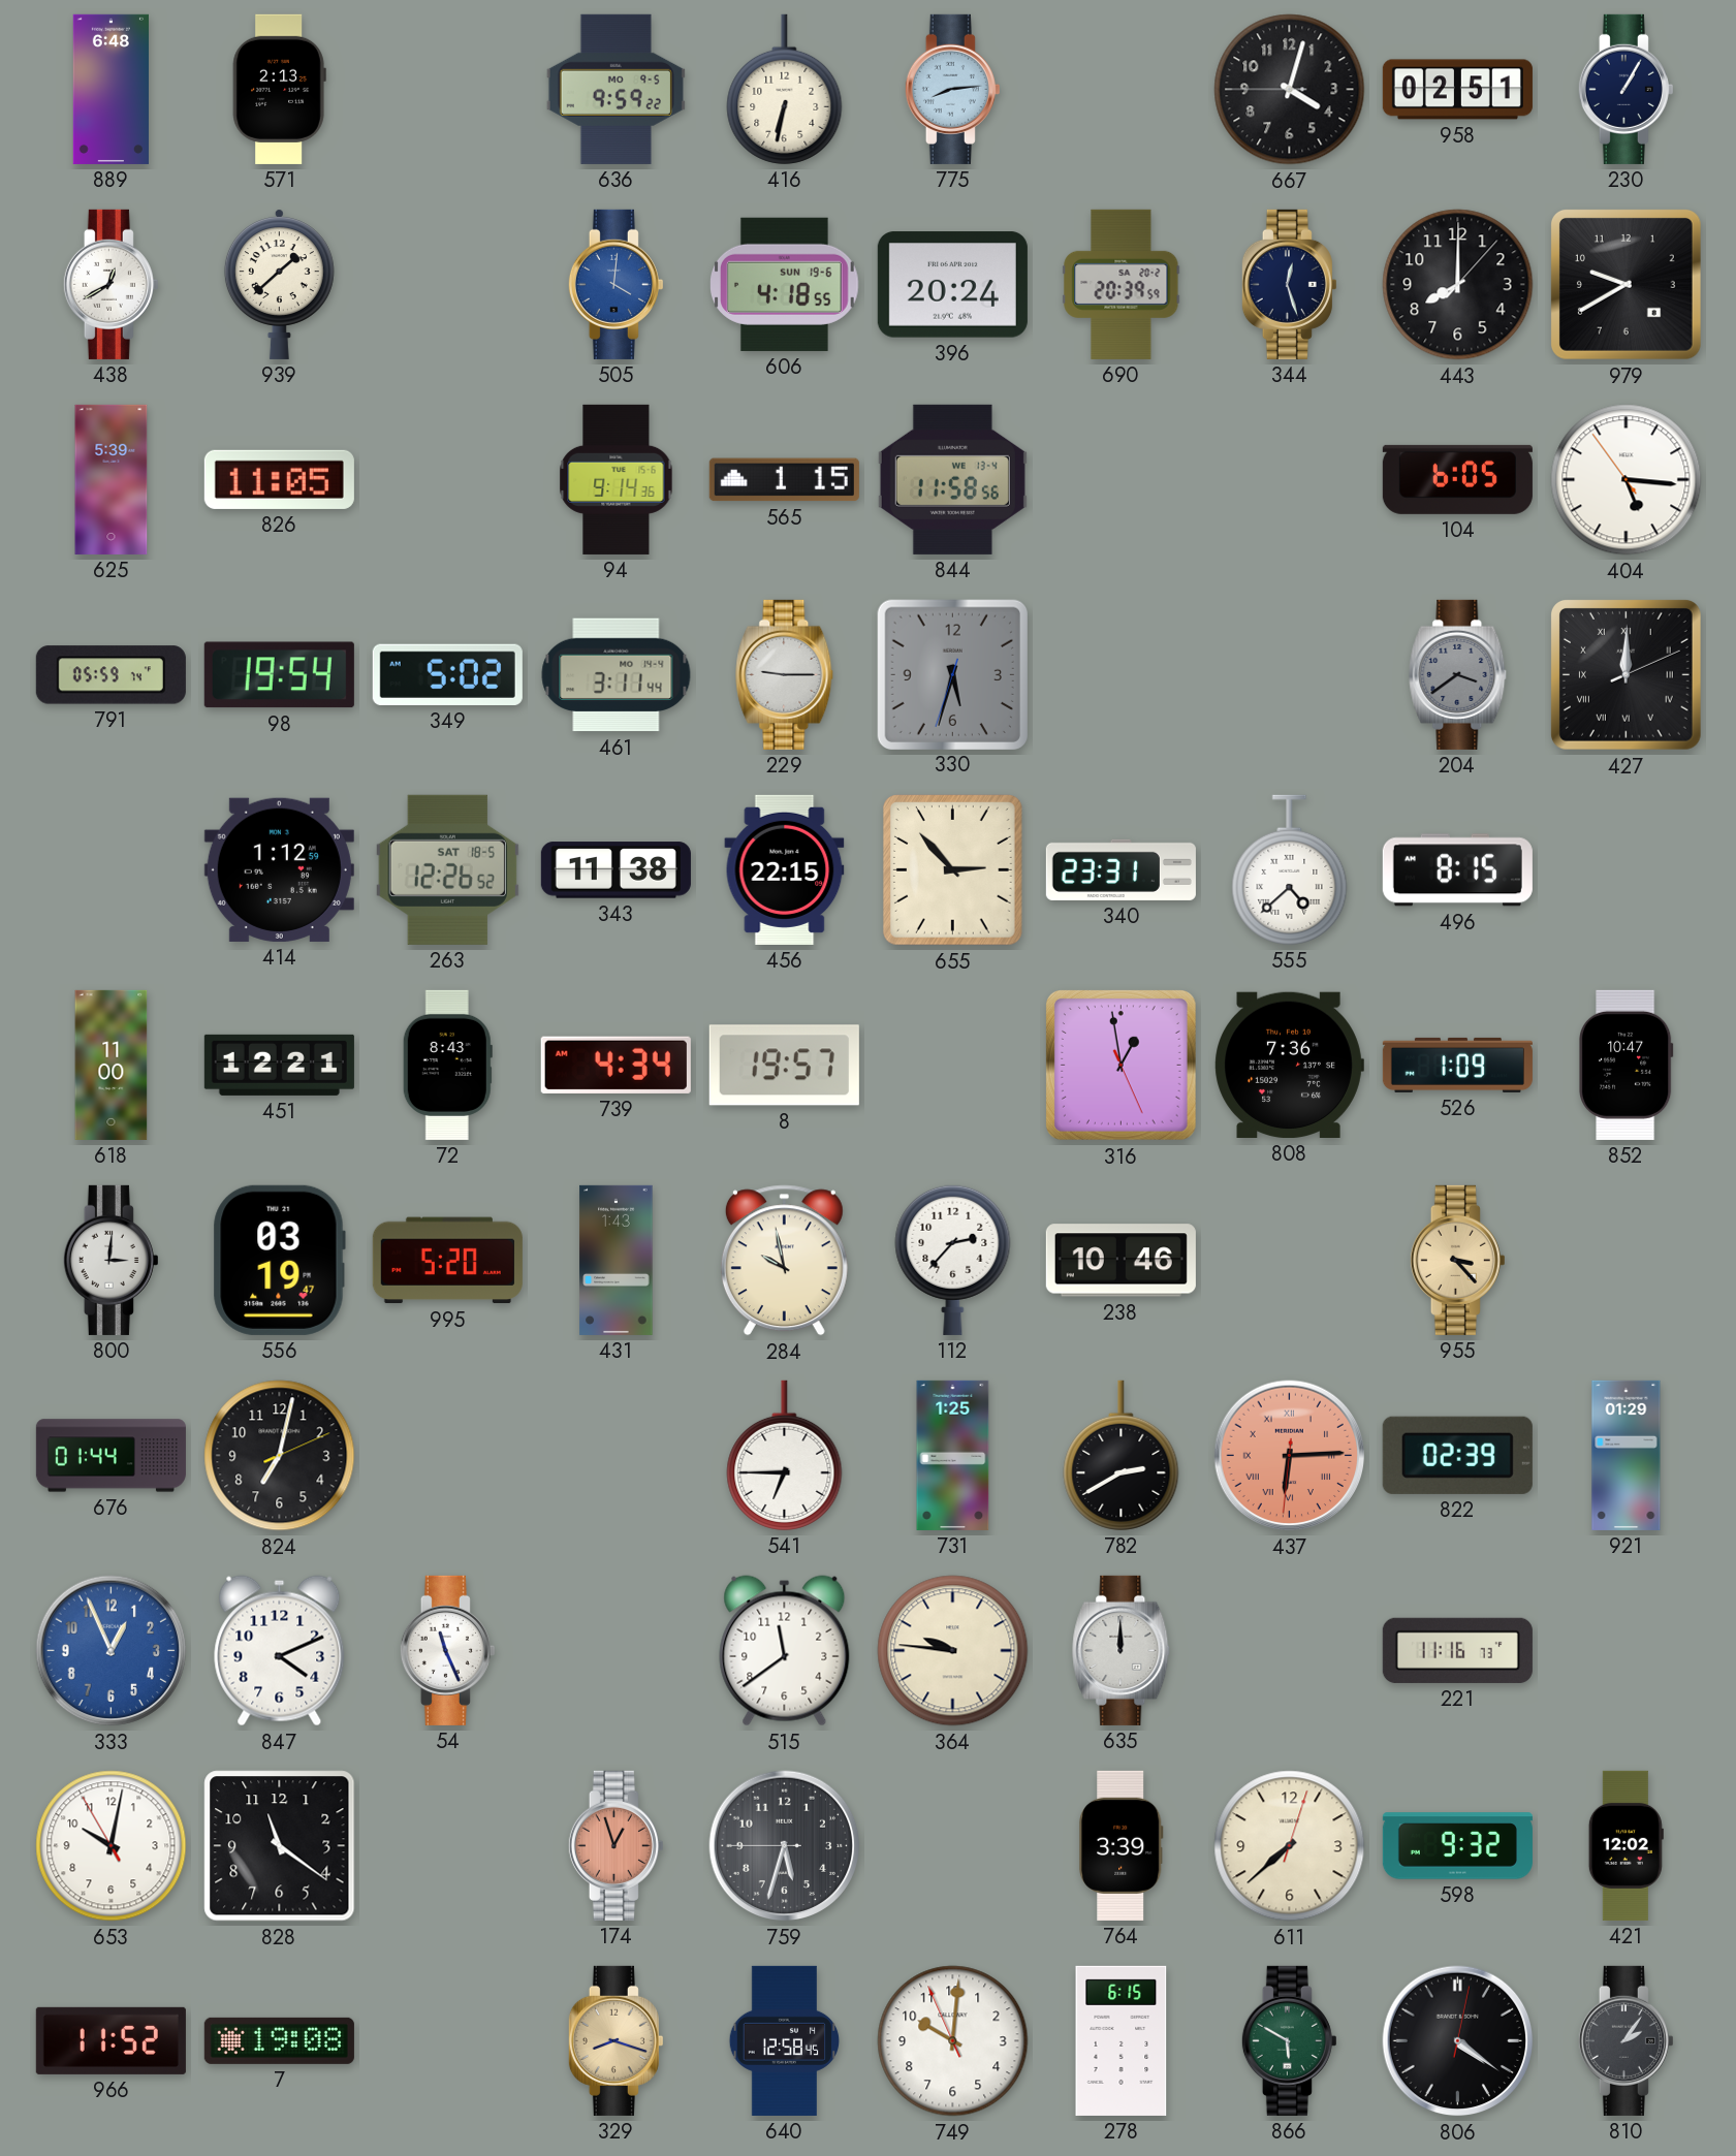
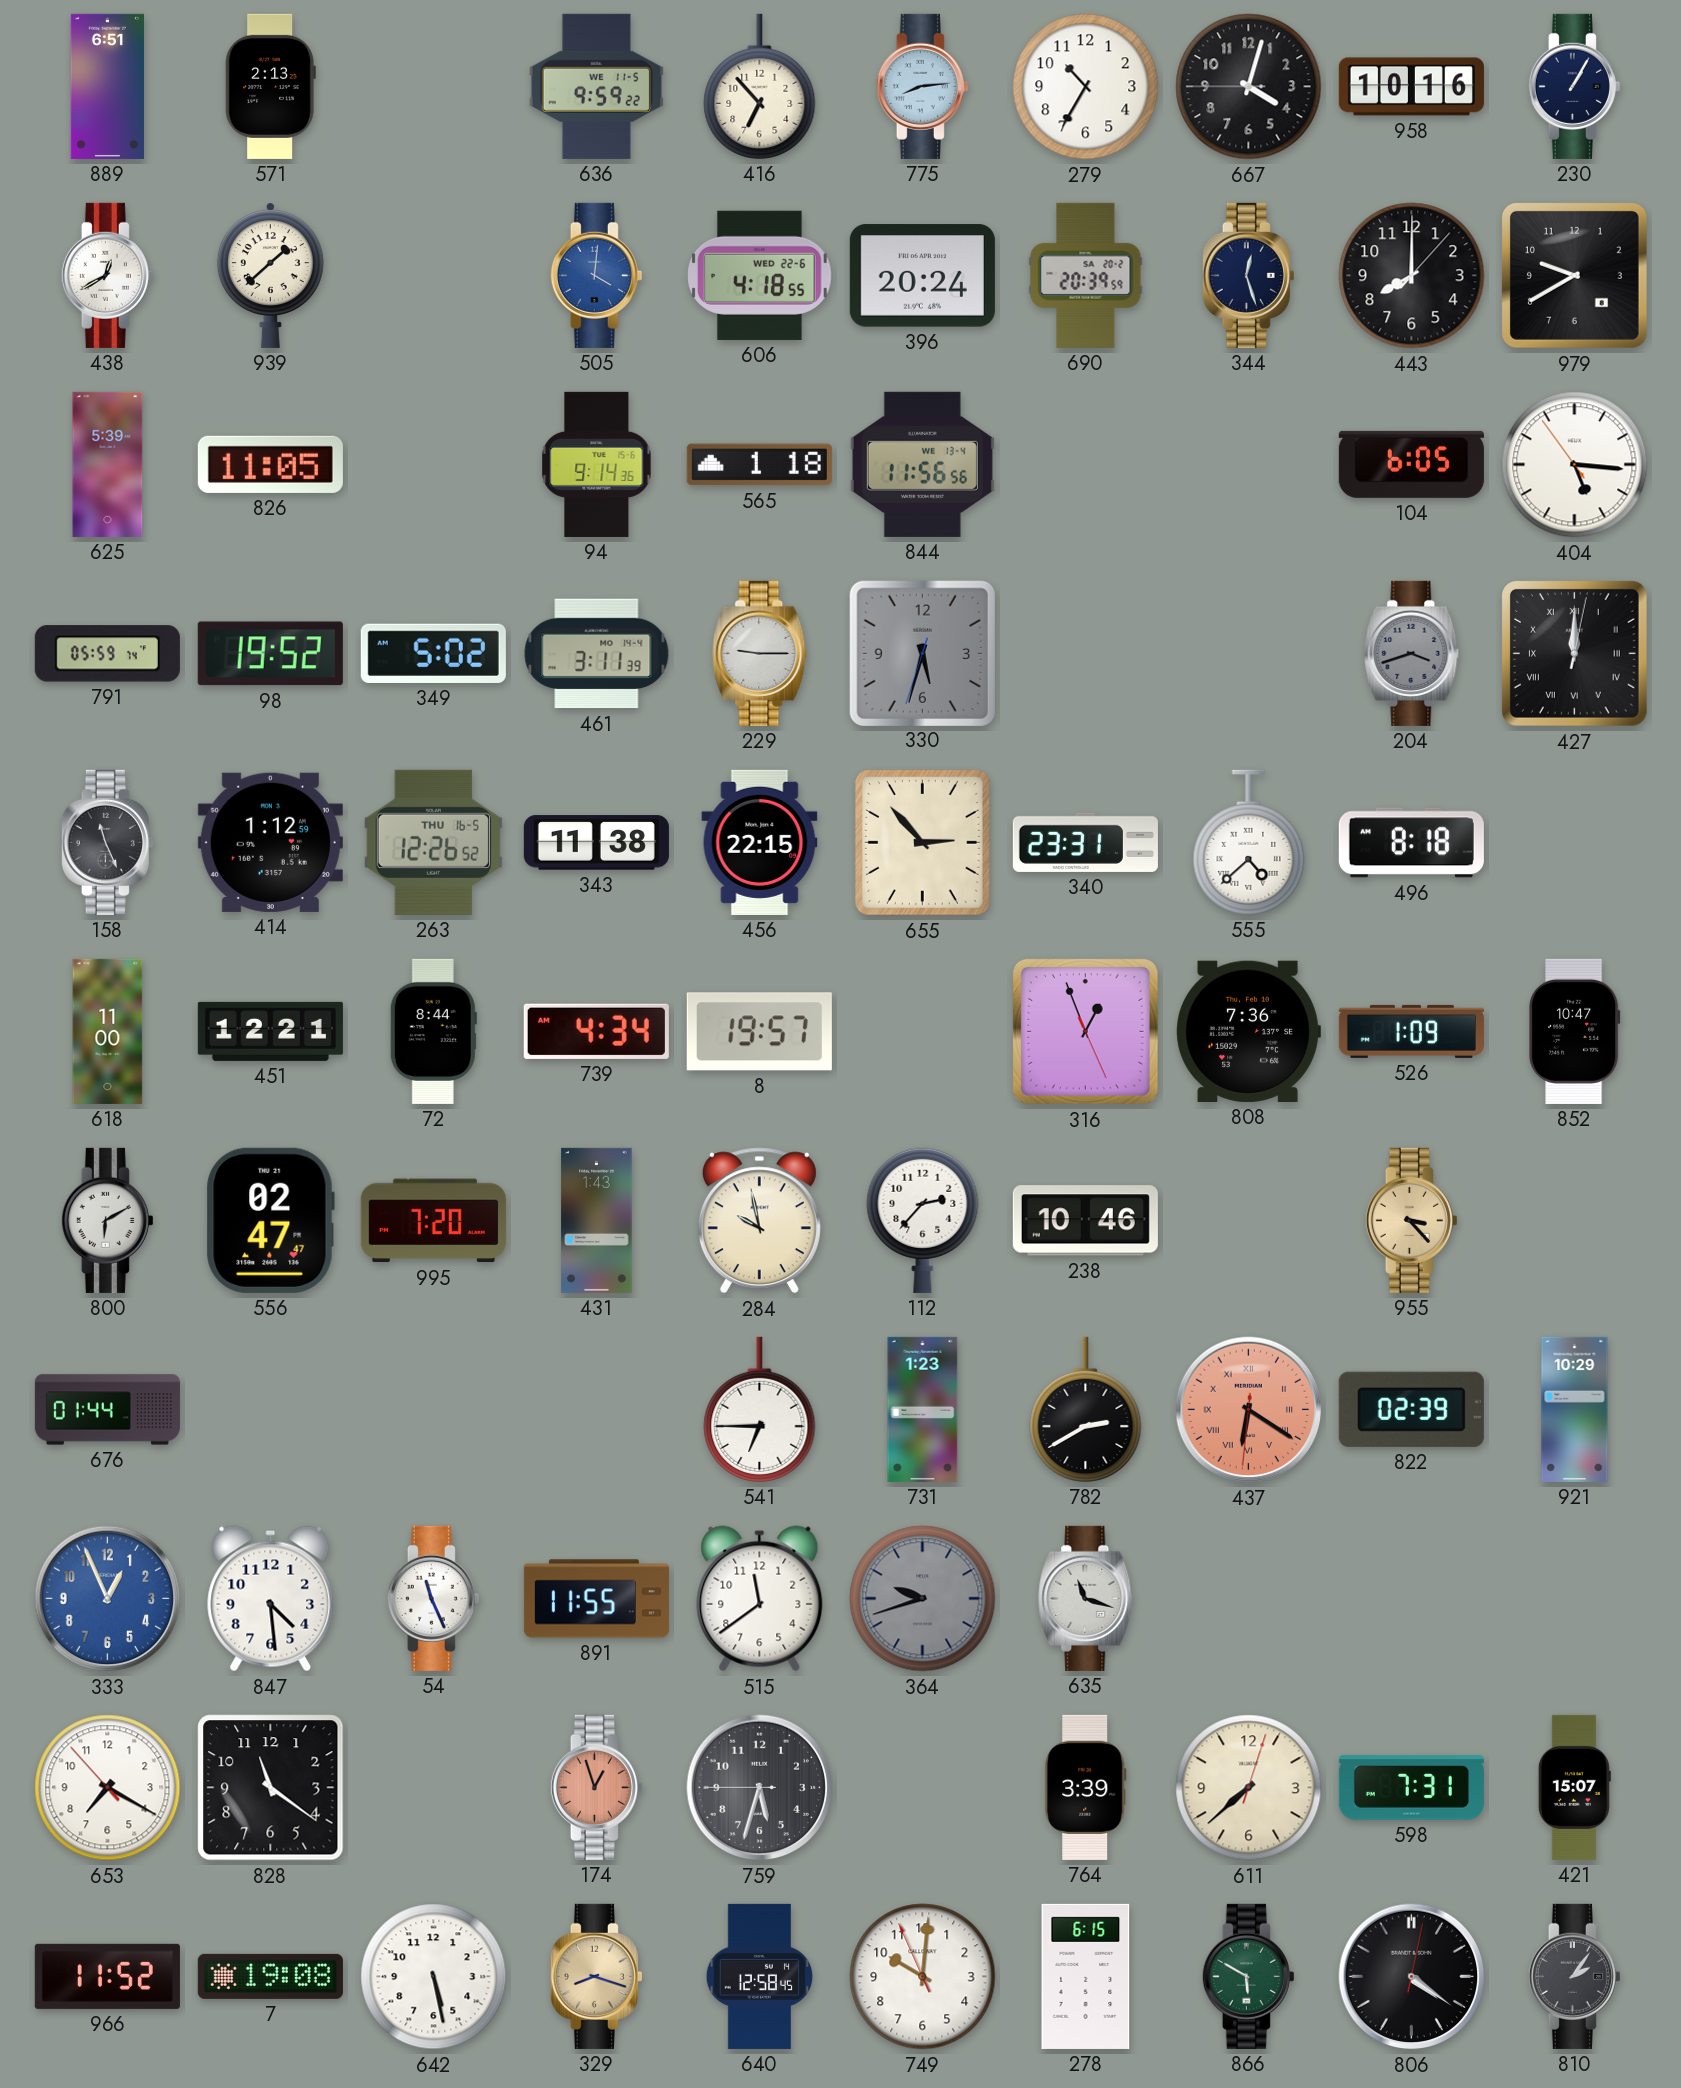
889: 6:48 -> 6:51 (107, 86)
636 date: MO 9-5 -> WE 11-5 (596, 86)
416: 6:32 -> 6:53 (760, 86)
279: none -> 10:35 (1086, 87)
958: 02:51 -> 10:16 (1411, 87)
606 date: SUN 19-6 -> WED 22-6 (760, 275)
565: 1:15 -> 1:18 (759, 465)
844: 11:58 -> 11:56 (922, 464)
98: 19:54 -> 19:52 (270, 654)
461: 3:11:44 -> 3:11:39 (597, 654)
204: 3:39 -> 3:42 (1412, 653)
427: 12:00:11 -> 12:00:02 (1574, 653)
158: none -> 11:26 (107, 842)
263 date: SAT 18-5 -> THU 16-5 (433, 842)
496: 8:15 -> 8:18 (1411, 843)
72: 8:43 -> 8:44 (433, 1031)
316: 12:58 -> 12:56 (1085, 1031)
800: 3:01 -> 6:10 (107, 1220)
556: 03:19 -> 02:47 (270, 1220)
995: 5:20 -> 7:20 (433, 1221)
824: 7:02 -> none (280, 1456)
731: 1:25 -> 1:23 (923, 1409)
437: 6:14 -> 6:20 (1249, 1410)
921: 01:29 -> 10:29 (1575, 1409)
847: 4:11 -> 4:29 (271, 1599)
891: none -> 11:55 (596, 1599)
364: 9:46 -> 9:42 (923, 1599)
364 dial: cream -> grey (923, 1599)
635: 12:00 -> 11:18 (1086, 1598)
221: 11:16 -> none (1457, 1650)
653: 10:01 -> 7:19 (108, 1788)
598: 9:32 -> 7:31 (1411, 1788)
421: 12:02 -> 15:07 (1574, 1787)
642: none -> 5:28 (434, 1977)
